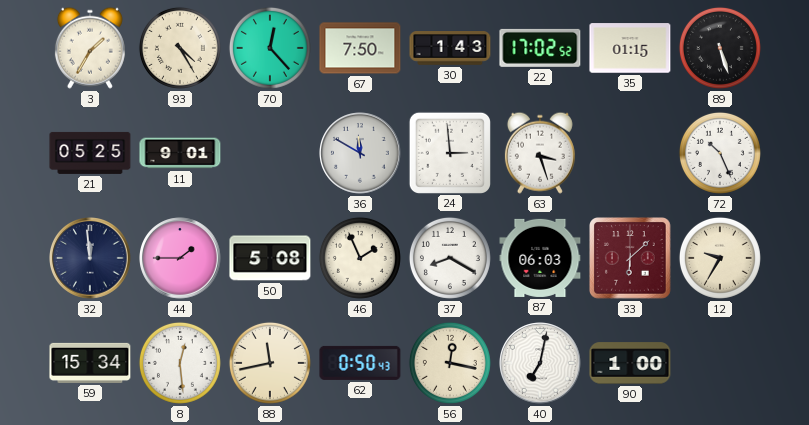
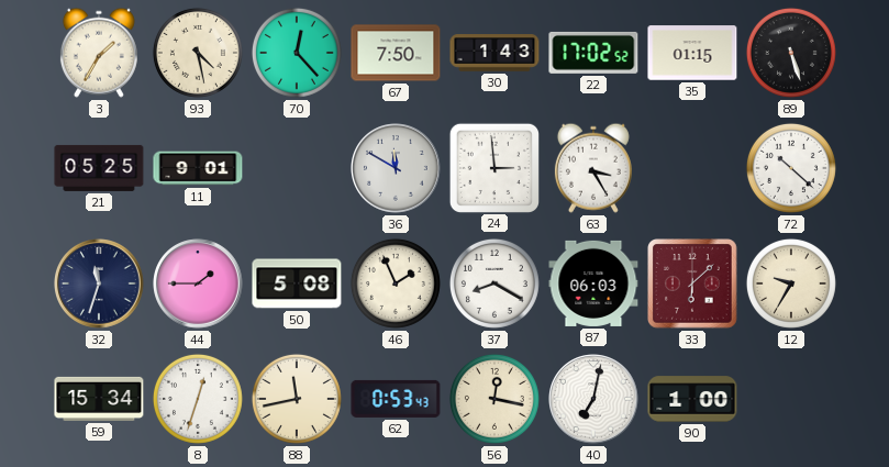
93: 4:25 -> 4:28 (198, 53)
63: 3:27 -> 3:25 (593, 168)
72: 10:26 -> 10:22 (791, 168)
32: 11:59 -> 11:33 (99, 283)
8: 12:29 -> 12:33 (198, 399)
62: 0:50 -> 0:53 (396, 399)
